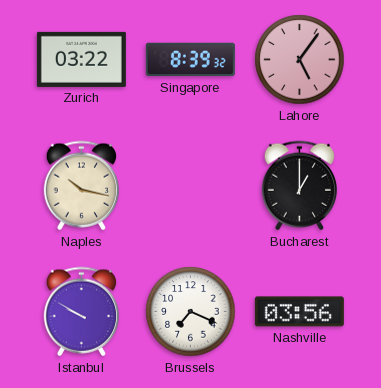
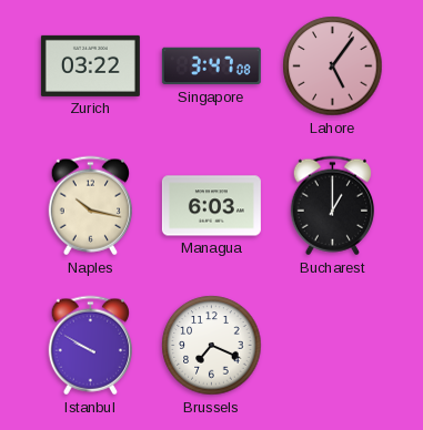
Singapore: 8:39 -> 3:47 (211, 66)
Managua: none -> 6:03 (211, 206)
Nashville: 03:56 -> none (299, 312)
